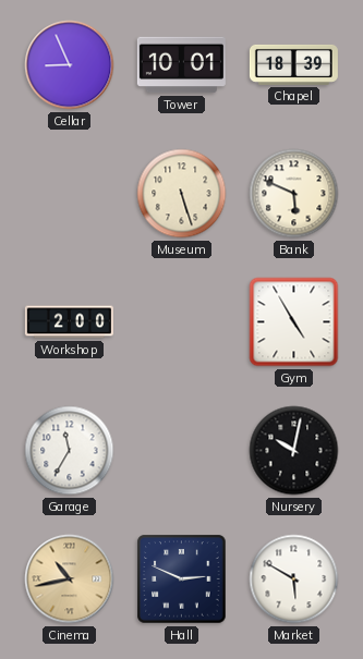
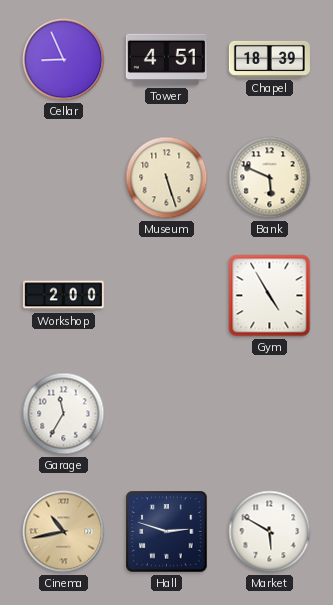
Tower: 10:01 -> 4:51 (166, 60)
Nursery: 10:02 -> none (294, 451)
Hall: 2:49 -> 2:48 (167, 532)
